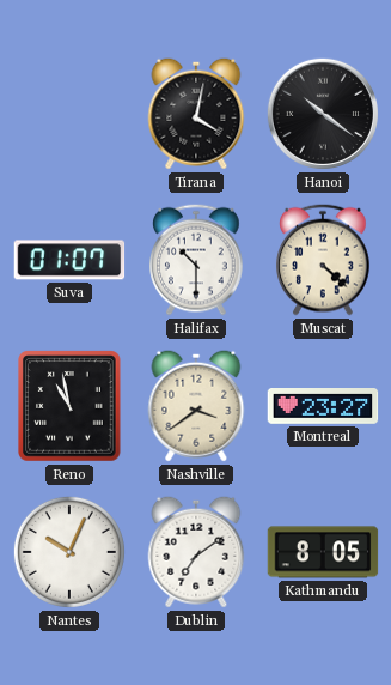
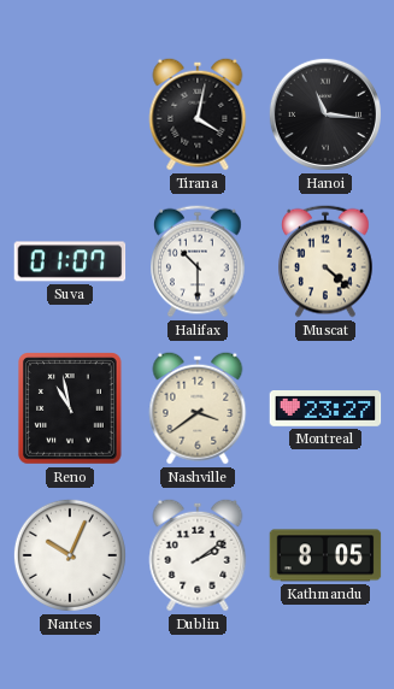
Hanoi: 10:21 -> 11:16 (325, 114)
Dublin: 7:09 -> 2:09 (198, 555)
